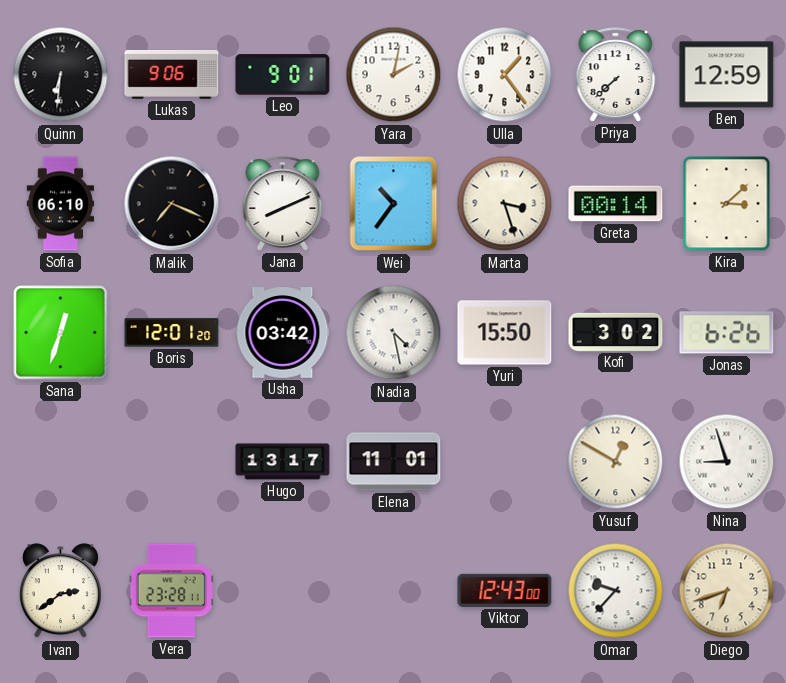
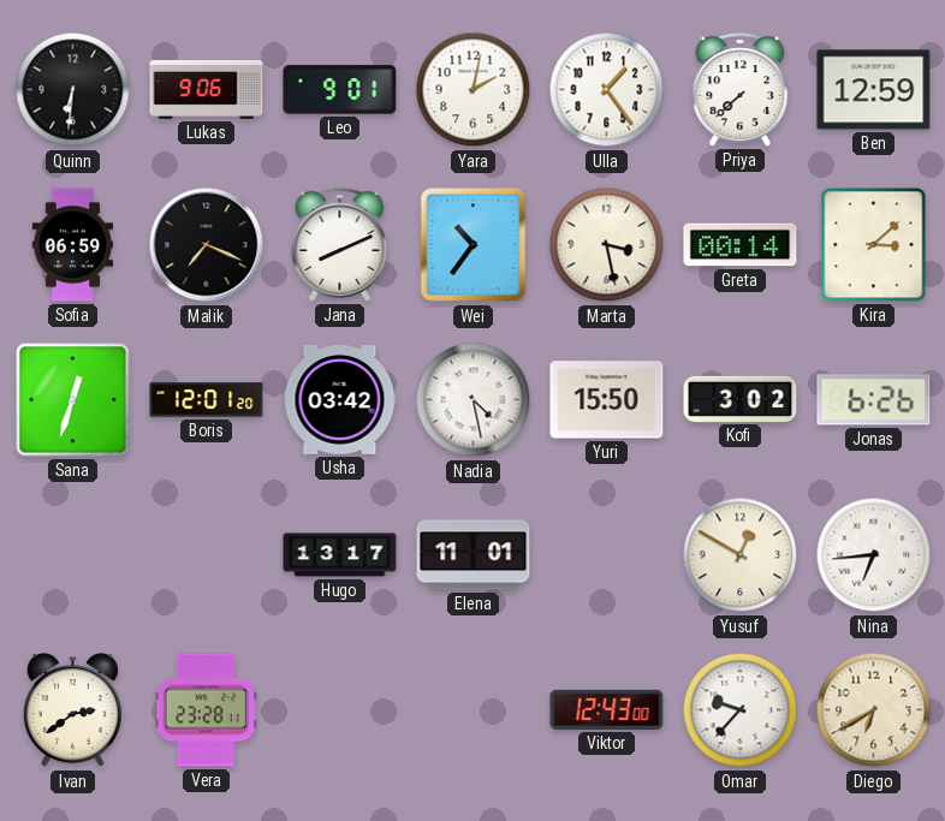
Sofia: 06:10 -> 06:59 (73, 245)
Marta: 3:27 -> 3:28 (607, 245)
Nina: 8:57 -> 6:44 (874, 555)
Diego: 6:42 -> 6:40 (874, 710)
